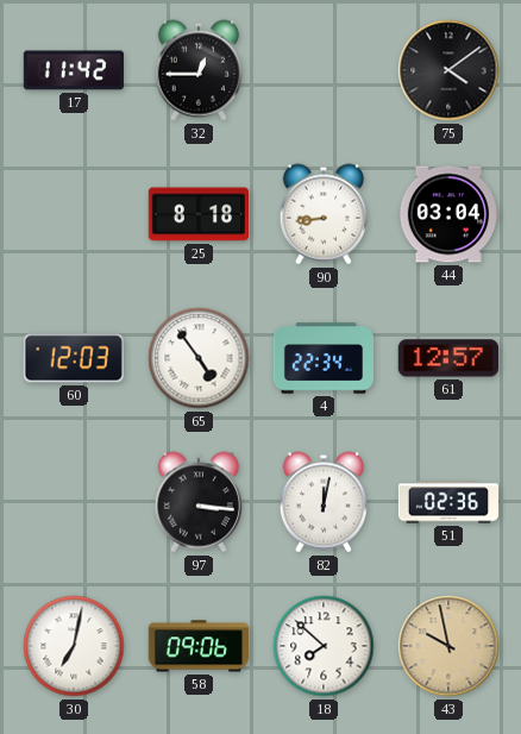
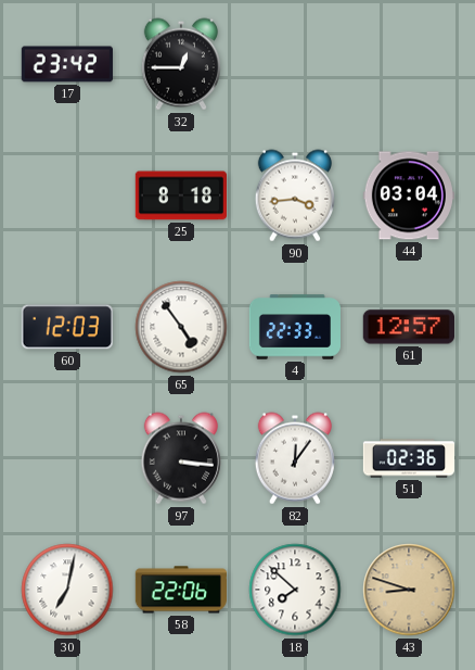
17: 11:42 -> 23:42 (67, 64)
75: 4:09 -> none (448, 70)
90: 8:44 -> 3:44 (295, 195)
4: 22:34 -> 22:33 (294, 327)
82: 12:02 -> 12:06 (295, 458)
58: 09:06 -> 22:06 (180, 590)
43: 9:58 -> 8:48 (409, 590)
